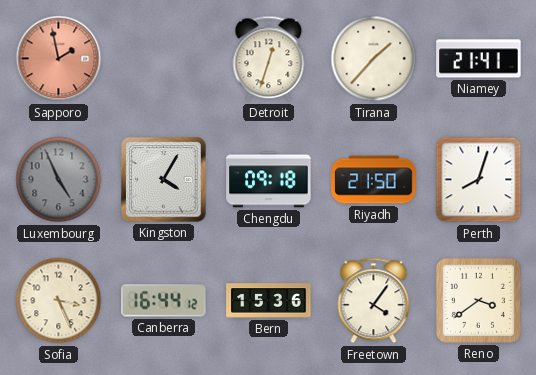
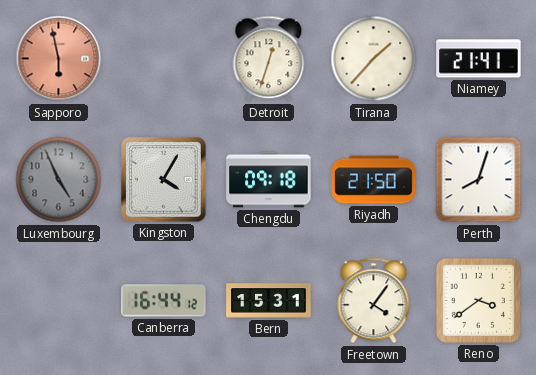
Sapporo: 1:58 -> 5:58 (59, 59)
Sofia: 3:26 -> none (59, 301)
Bern: 15:36 -> 15:31 (269, 301)
